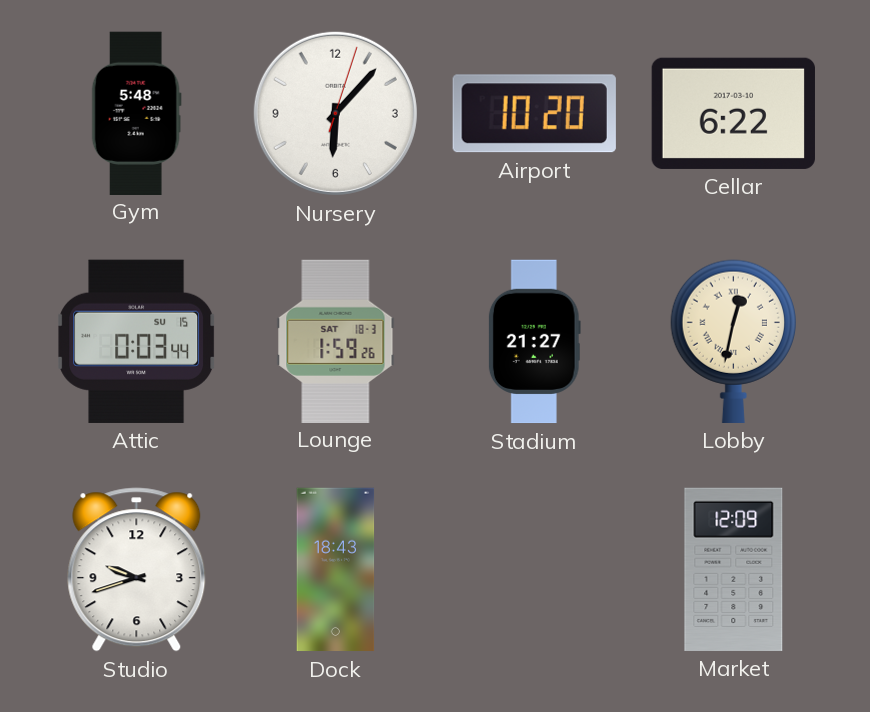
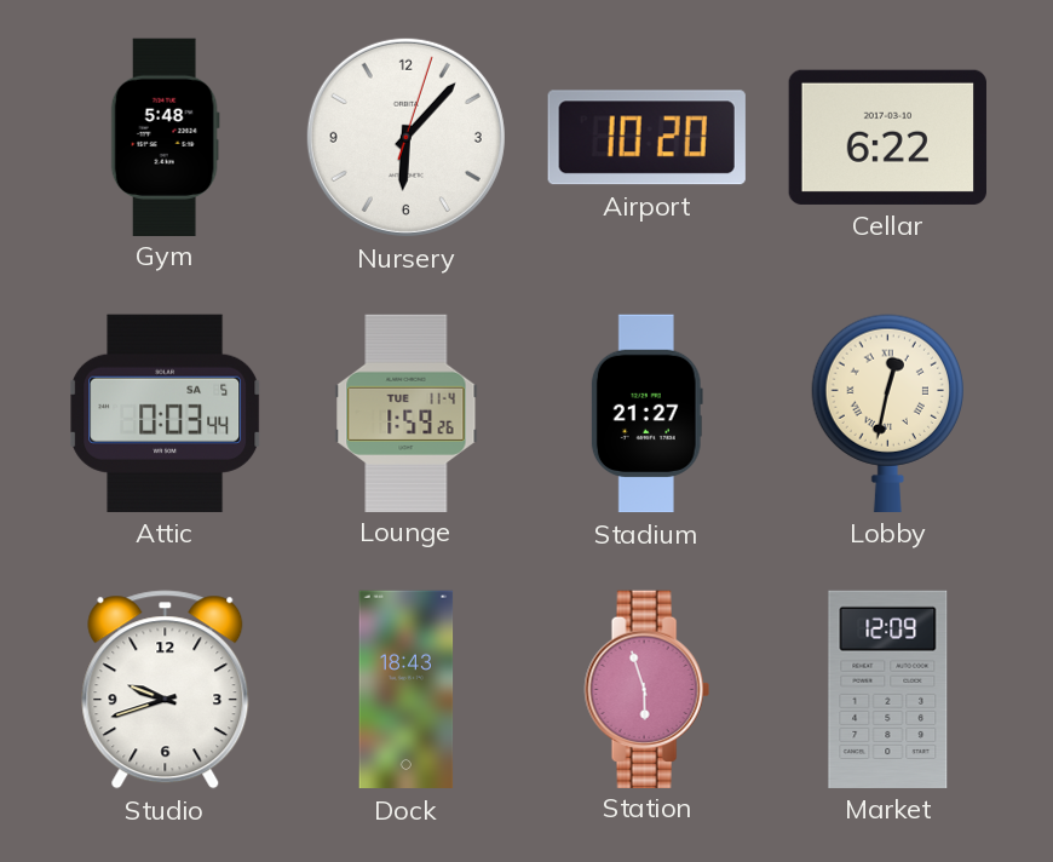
Attic date: SU 15 -> SA 5 (166, 413)
Lounge date: SAT 18-3 -> TUE 11-4 (407, 413)
Station: none -> 5:57 (646, 689)
